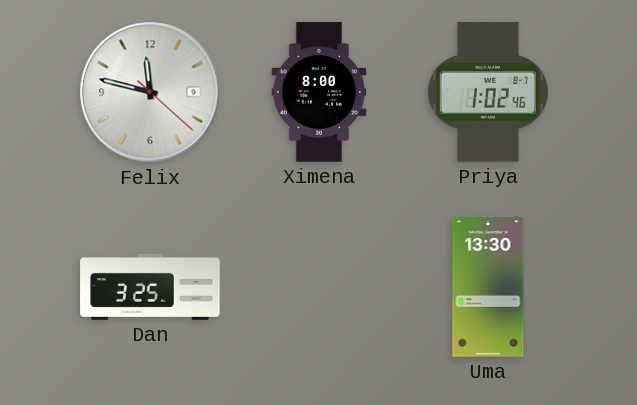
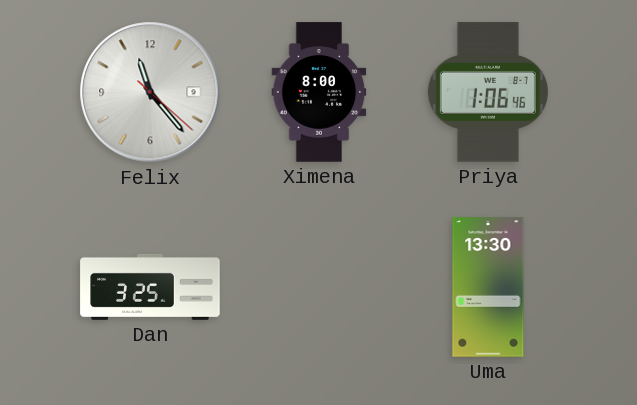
Felix: 11:47 -> 11:23 (150, 92)
Priya: 1:02 -> 1:06 (488, 92)
